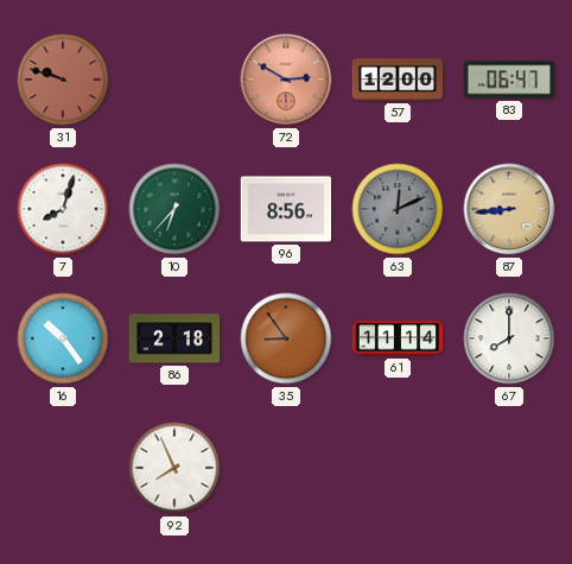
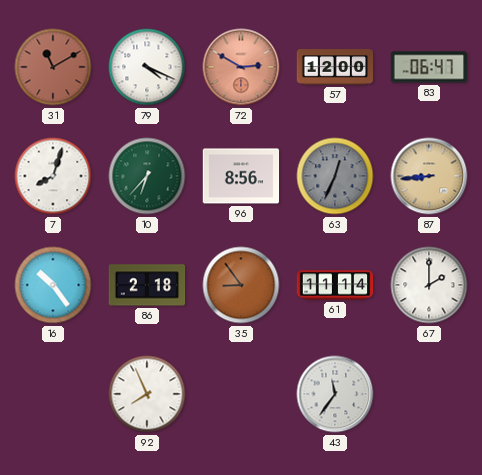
31: 9:48 -> 11:10 (53, 67)
79: none -> 4:19 (147, 67)
63: 12:11 -> 12:34 (335, 176)
67: 8:00 -> 2:00 (429, 285)
43: none -> 11:36 (335, 394)
